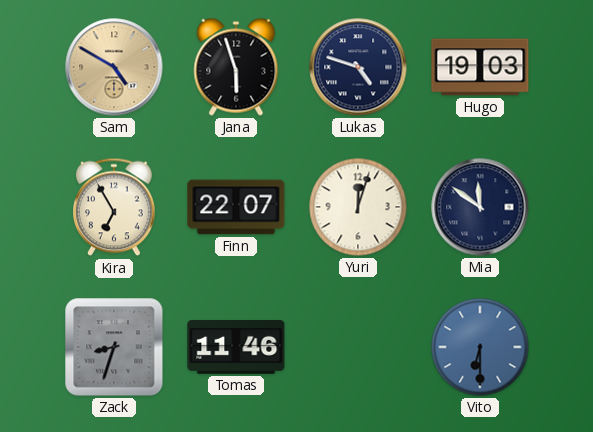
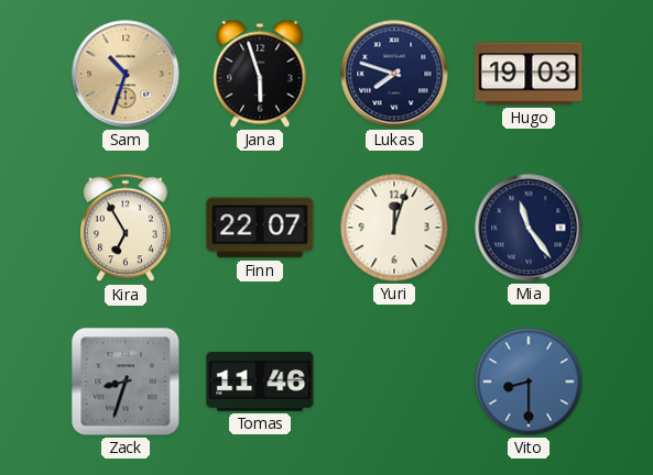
Sam: 4:50 -> 10:33 (126, 74)
Lukas: 4:48 -> 7:48 (394, 74)
Mia: 11:51 -> 11:24 (529, 228)
Vito: 6:30 -> 8:30 (529, 382)
